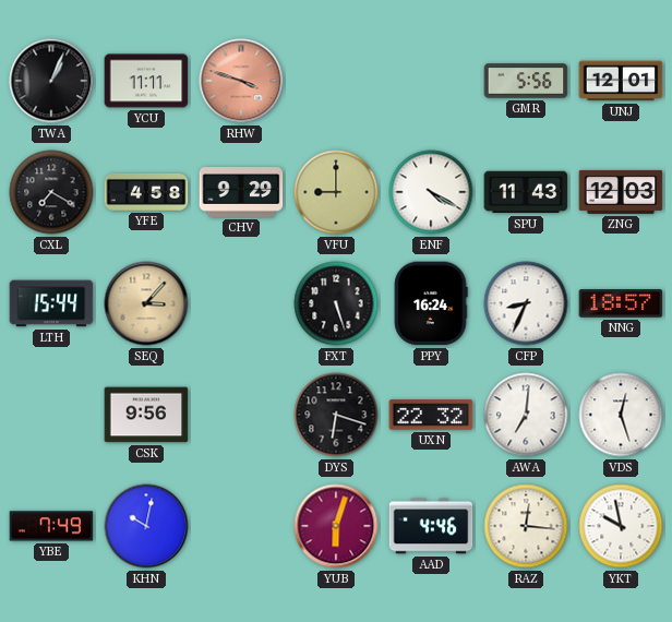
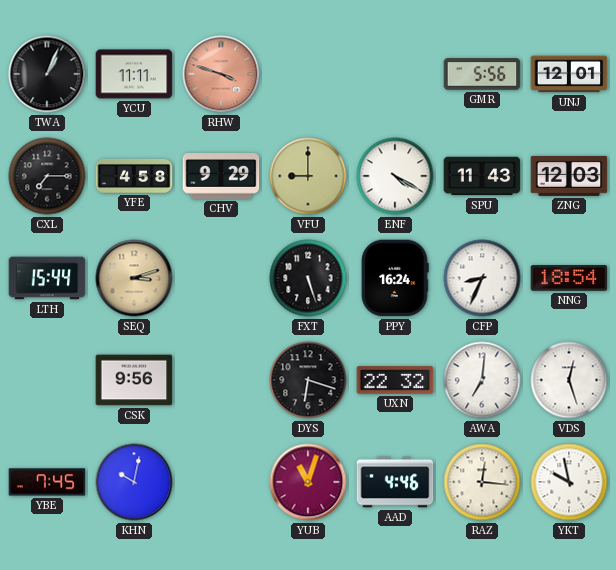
CXL: 7:20 -> 7:15 (47, 176)
SEQ: 3:07 -> 3:12 (134, 278)
NNG: 18:57 -> 18:54 (569, 278)
YBE: 7:49 -> 7:45 (47, 482)
YUB: 6:03 -> 11:03 (308, 482)
